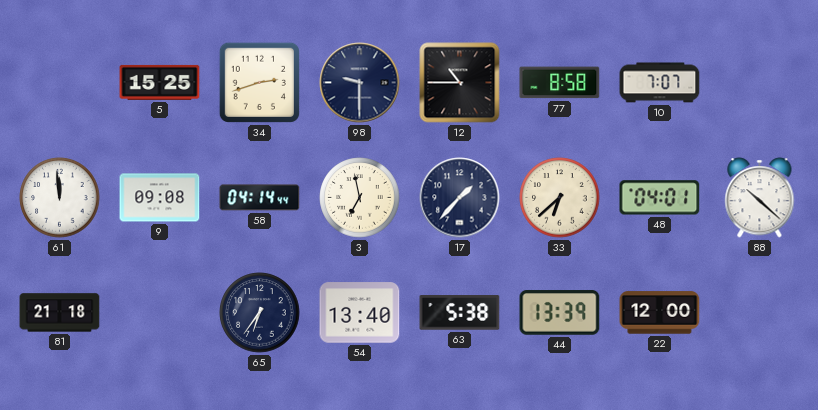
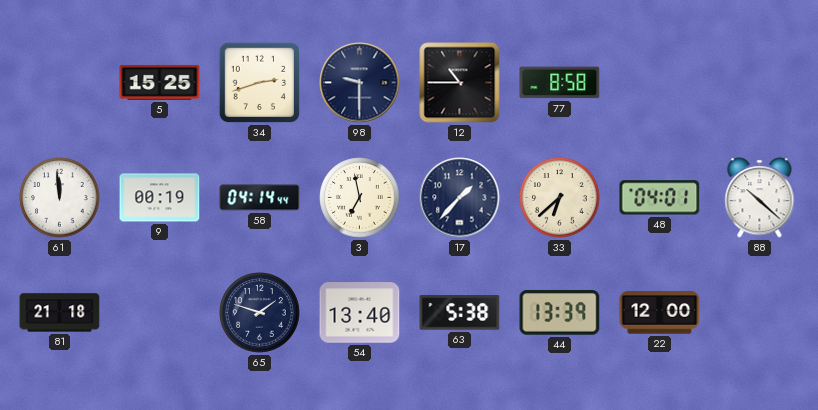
10: 7:07 -> none (660, 83)
9: 09:08 -> 00:19 (160, 198)
65: 6:36 -> 1:48 (260, 313)
